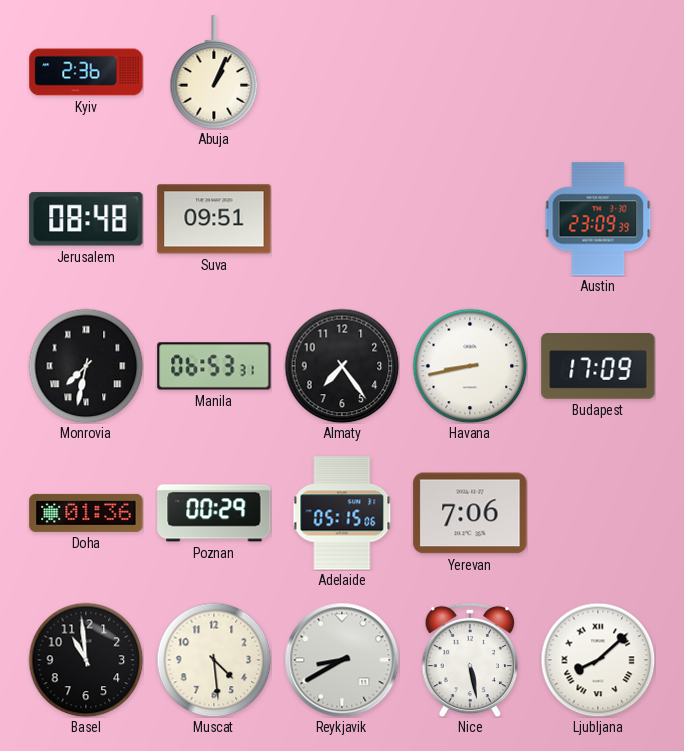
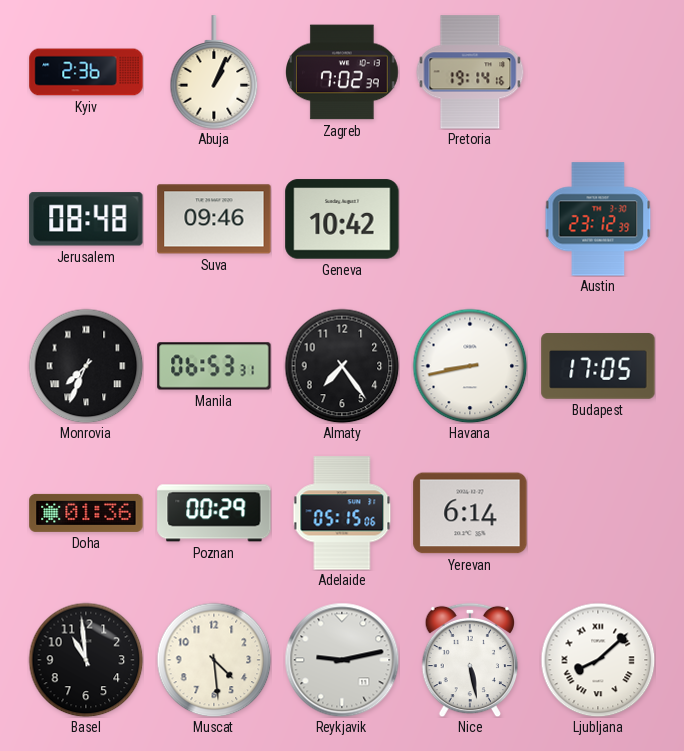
Zagreb: none -> 7:02 (343, 72)
Pretoria: none -> 19:14 (470, 72)
Suva: 09:51 -> 09:46 (214, 219)
Geneva: none -> 10:42 (342, 219)
Austin: 23:09 -> 23:12 (598, 219)
Monrovia: 7:32 -> 7:34 (86, 366)
Budapest: 17:09 -> 17:05 (598, 366)
Yerevan: 7:06 -> 6:14 (470, 513)
Reykjavik: 8:40 -> 9:13 (342, 660)
